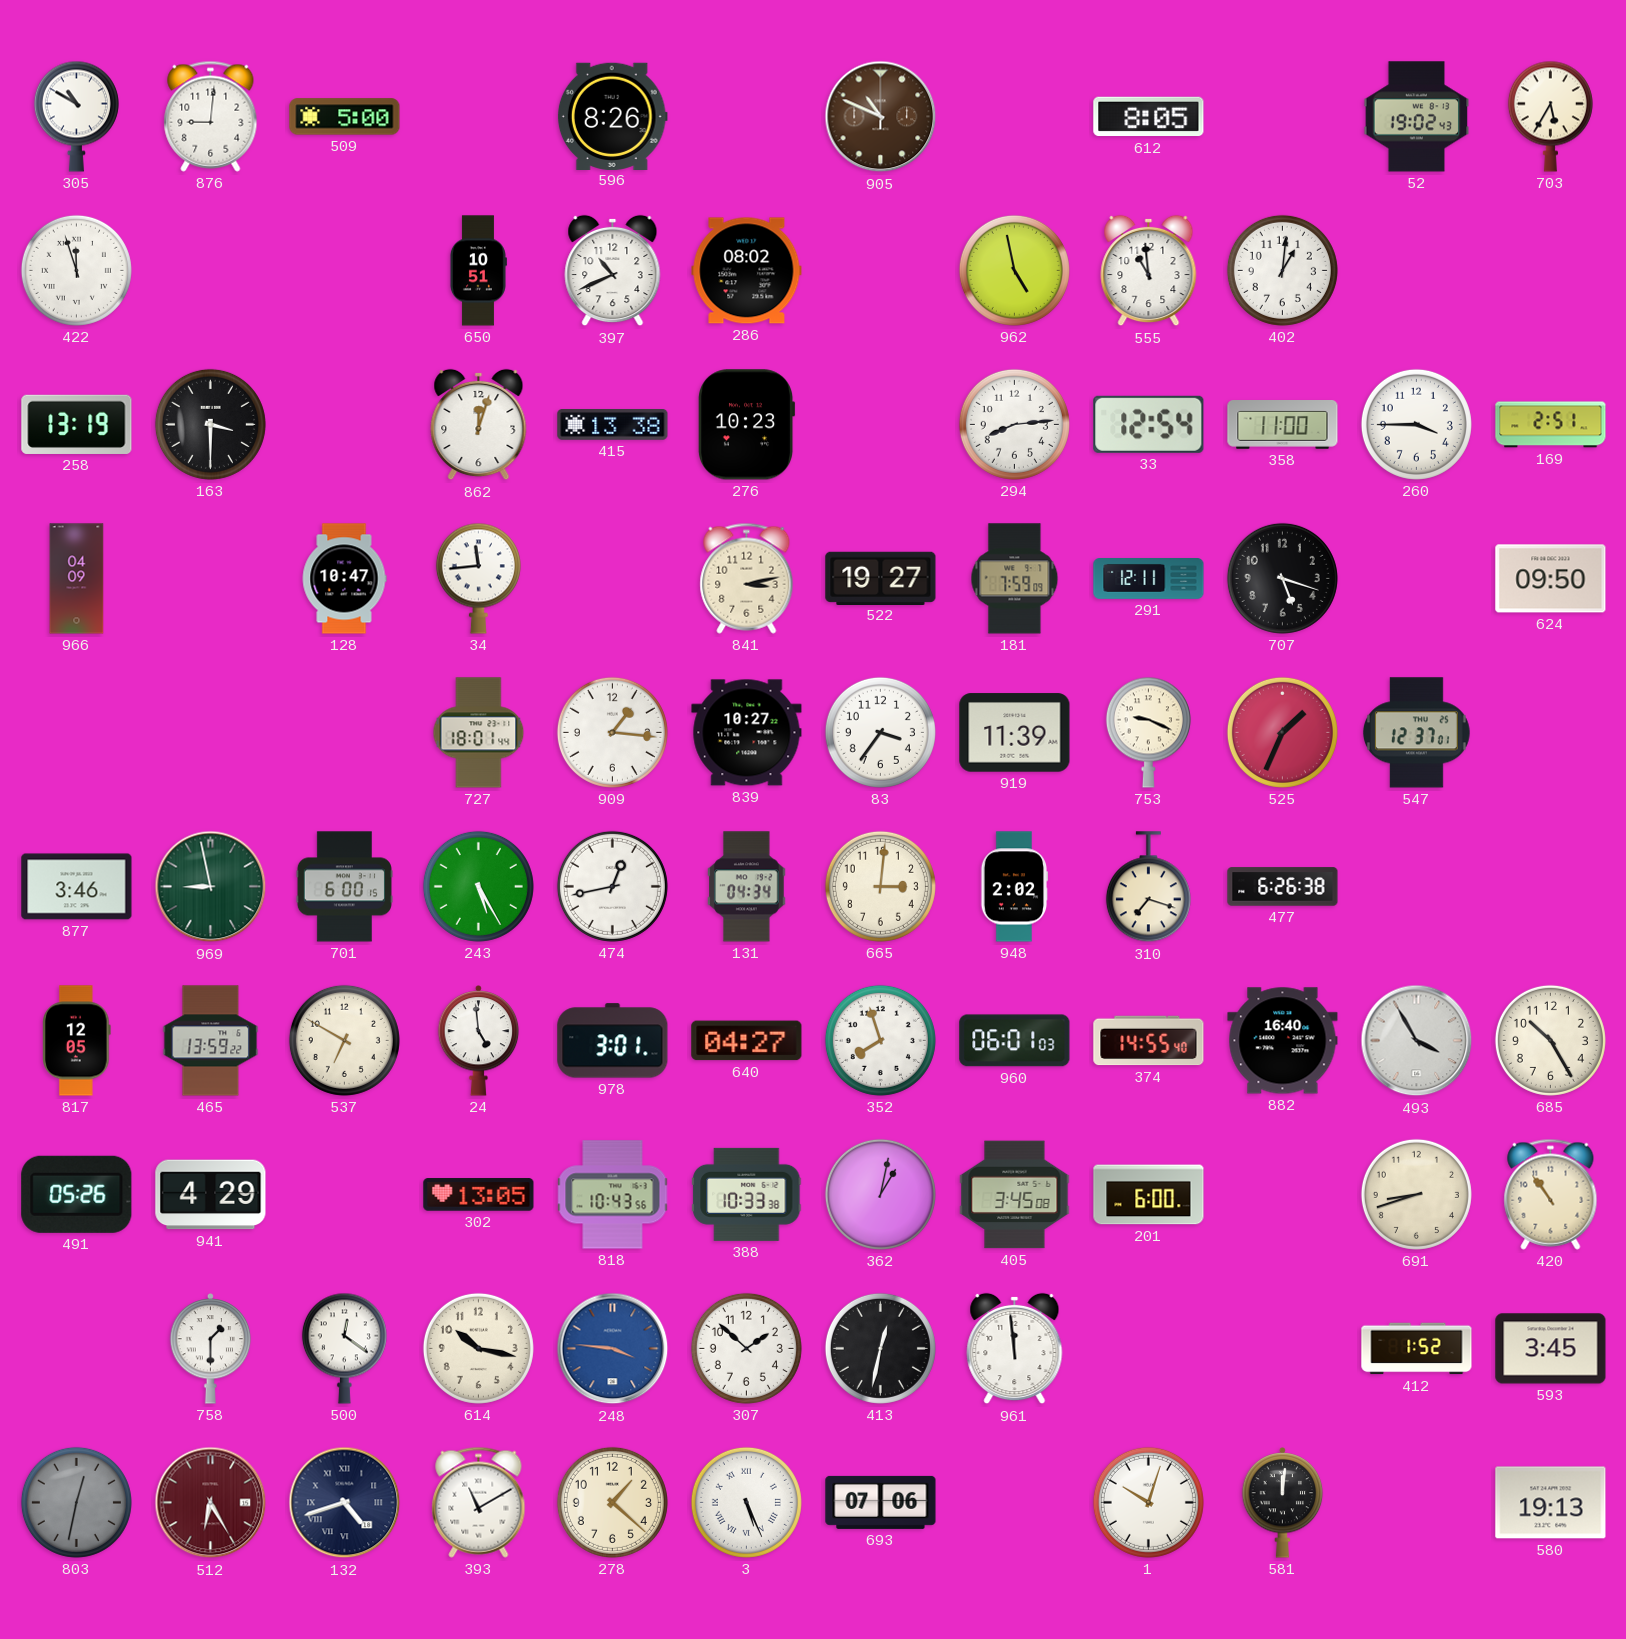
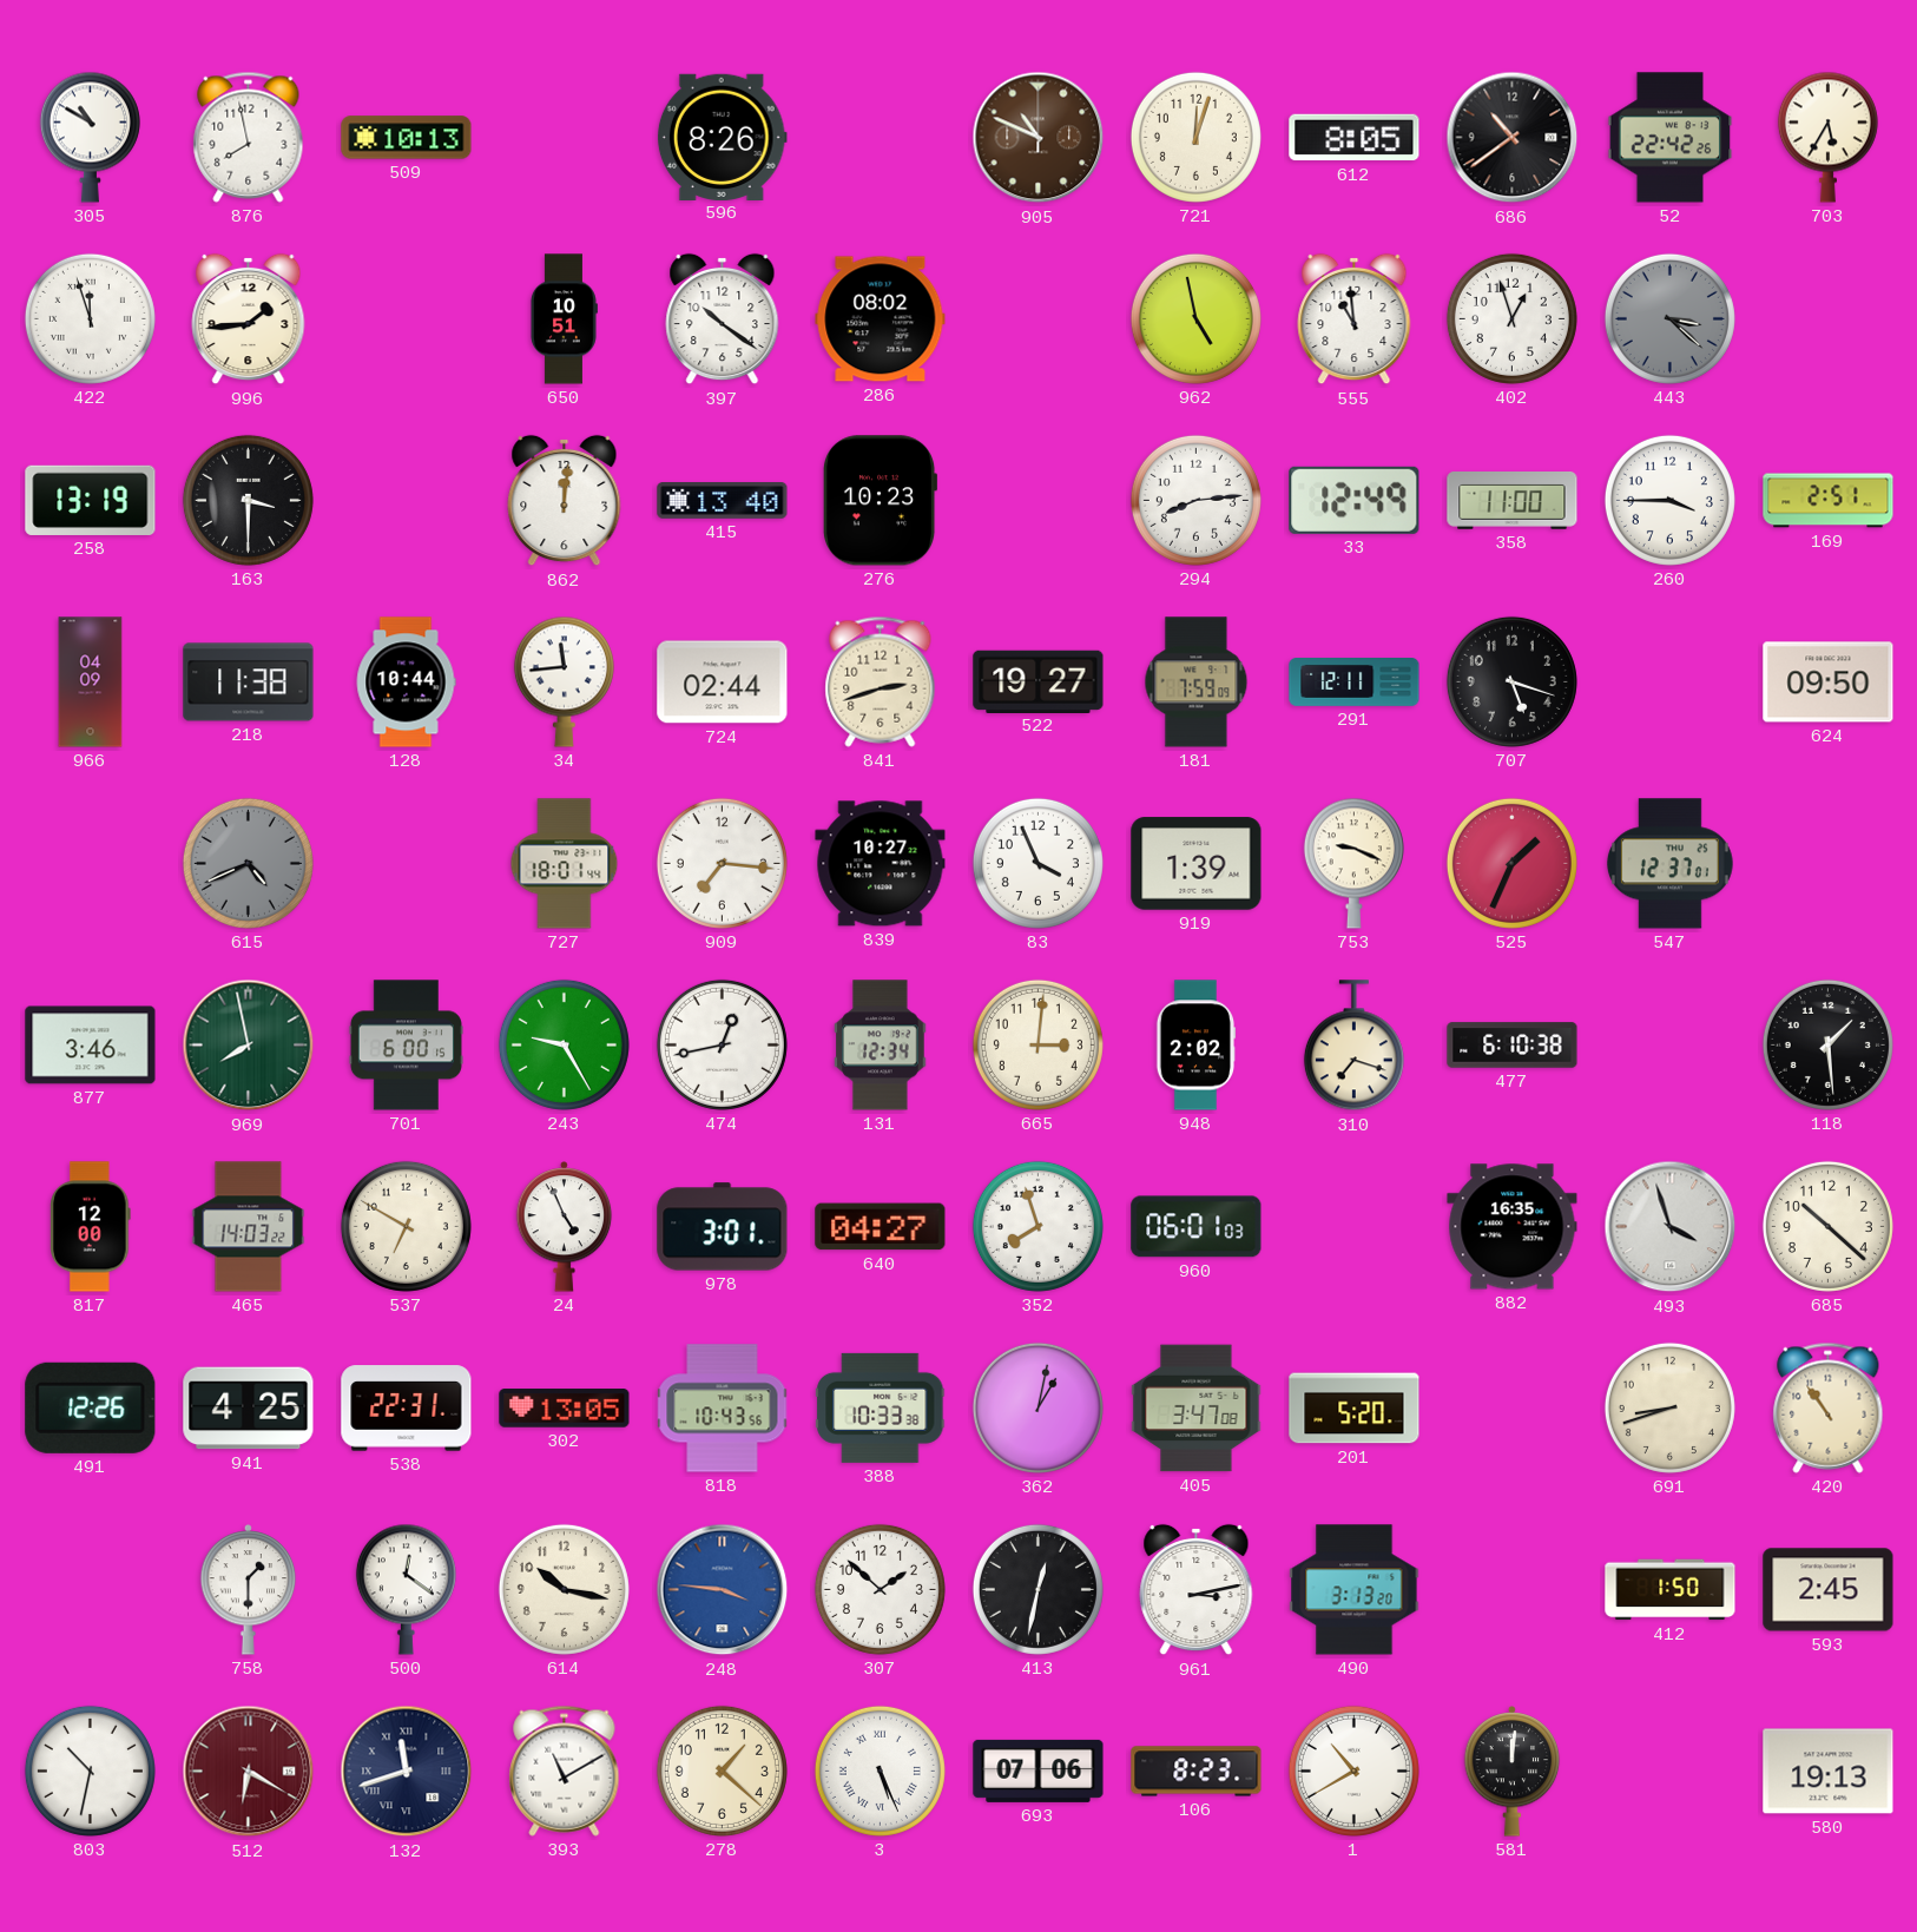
876: 9:01 -> 7:58 (249, 137)
509: 5:00 -> 10:13 (407, 138)
721: none -> 12:03 (1195, 137)
686: none -> 10:39 (1513, 138)
52: 19:02 -> 22:42 (1671, 138)
996: none -> 1:44 (249, 319)
397: 10:41 -> 10:21 (723, 319)
402: 1:01 -> 12:57 (1511, 318)
443: none -> 3:22 (1669, 318)
862: 12:03 -> 12:01 (565, 501)
415: 13:38 -> 13:40 (723, 501)
33: 12:54 -> 12:49 (1355, 500)
218: none -> 11:38 (249, 683)
128: 10:47 -> 10:44 (406, 683)
724: none -> 02:44 (723, 683)
841: 3:13 -> 2:42 (881, 681)
615: none -> 4:41 (248, 863)
909: 1:16 -> 7:16 (722, 863)
83: 3:36 -> 3:56 (1037, 863)
919: 11:39 -> 1:39 (1197, 864)
969: 8:58 -> 7:58 (249, 1046)
243: 5:25 -> 9:25 (564, 1044)
131: 04:34 -> 12:34 (881, 1046)
477: 6:26 -> 6:10 (1513, 1046)
118: none -> 1:29 (1827, 1044)
817: 12:05 -> 12:00 (91, 1227)
465: 13:59 -> 14:03 (249, 1227)
24: 4:59 -> 4:56 (565, 1227)
374: 14:55 -> none (1149, 1041)
882: 16:40 -> 16:35 (1513, 1227)
493: 3:55 -> 3:57 (1671, 1227)
685: 10:25 -> 10:22 (1827, 1226)
491: 05:26 -> 12:26 (91, 1407)
941: 4:29 -> 4:25 (249, 1409)
538: none -> 22:31 (407, 1409)
405: 3:45 -> 3:47 (1197, 1409)
201: 6:00 -> 5:20 (1355, 1409)
961: 11:59 -> 3:13 (1197, 1590)
490: none -> 3:13 (1355, 1590)
412: 1:52 -> 1:50 (1671, 1590)
593: 3:45 -> 2:45 (1829, 1590)
803: 12:32 -> 10:32 (90, 1771)
803 dial: grey -> white (90, 1771)
512: 6:25 -> 6:20 (249, 1772)
132: 4:42 -> 11:42 (407, 1772)
106: none -> 8:23 (1197, 1772)
1: 10:03 -> 10:40 (1353, 1771)
